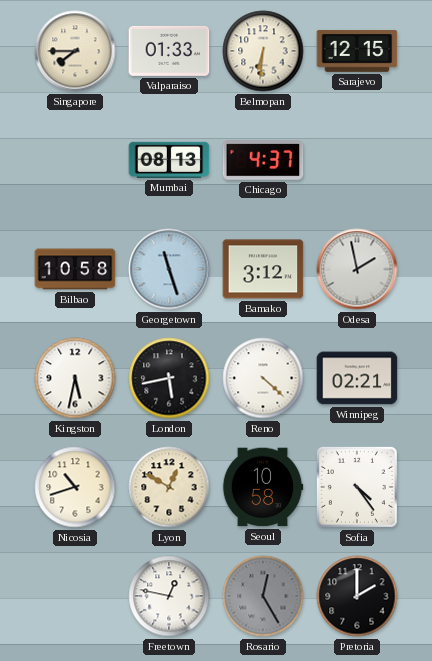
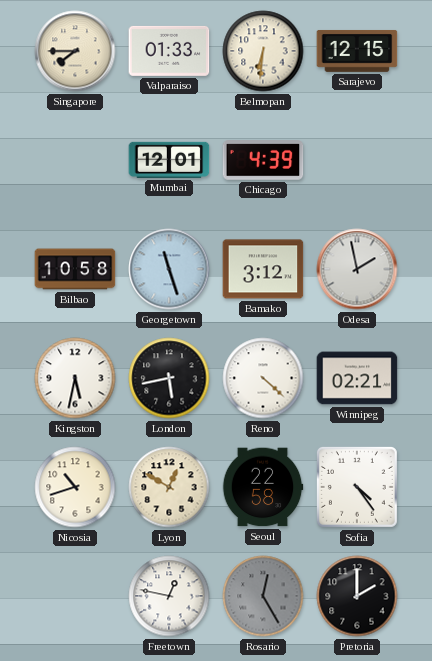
Mumbai: 08:13 -> 12:01 (169, 160)
Chicago: 4:37 -> 4:39 (263, 160)
Seoul: 10:58 -> 22:58 (263, 487)
